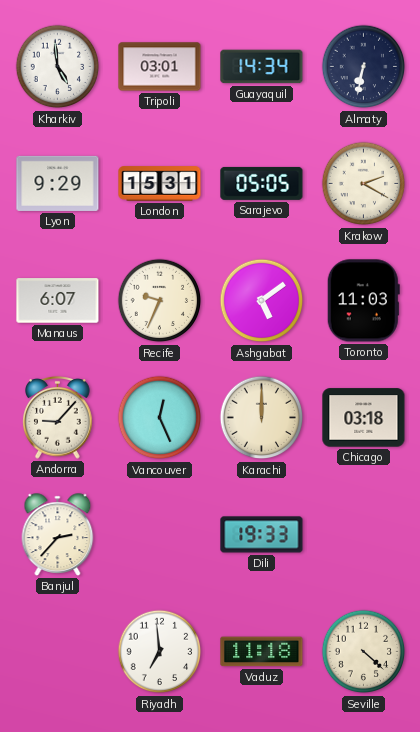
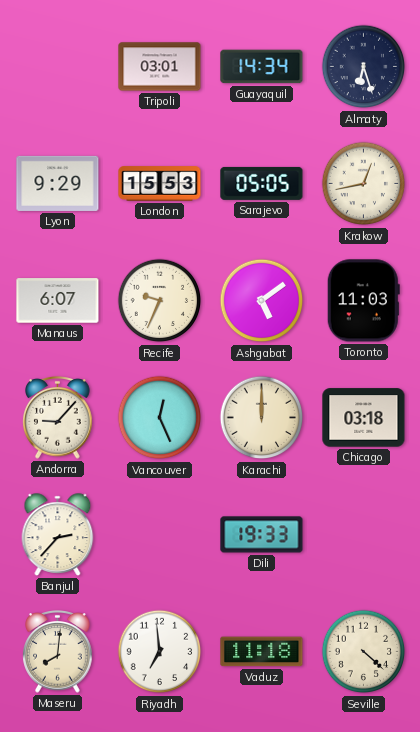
Kharkiv: 4:59 -> none (58, 67)
Almaty: 6:32 -> 6:27 (364, 67)
London: 15:31 -> 15:53 (160, 184)
Krakow: 2:20 -> 12:43 (364, 184)
Maseru: none -> 8:01 (58, 652)
